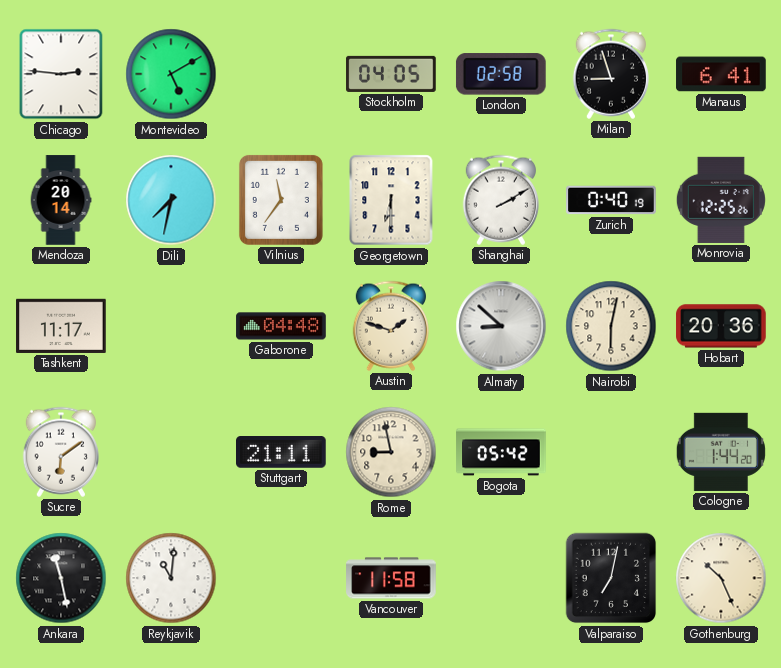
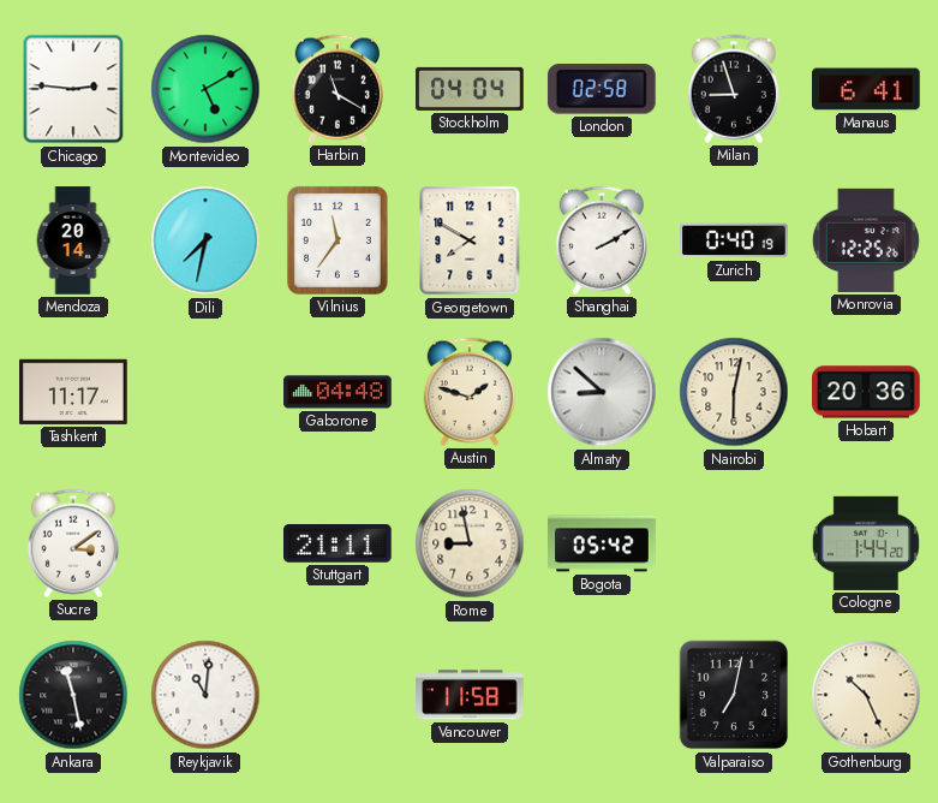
Harbin: none -> 11:20 (337, 89)
Stockholm: 04:05 -> 04:04 (470, 89)
Georgetown: 6:30 -> 7:50 (470, 240)
Sucre: 6:09 -> 3:09 (73, 543)
